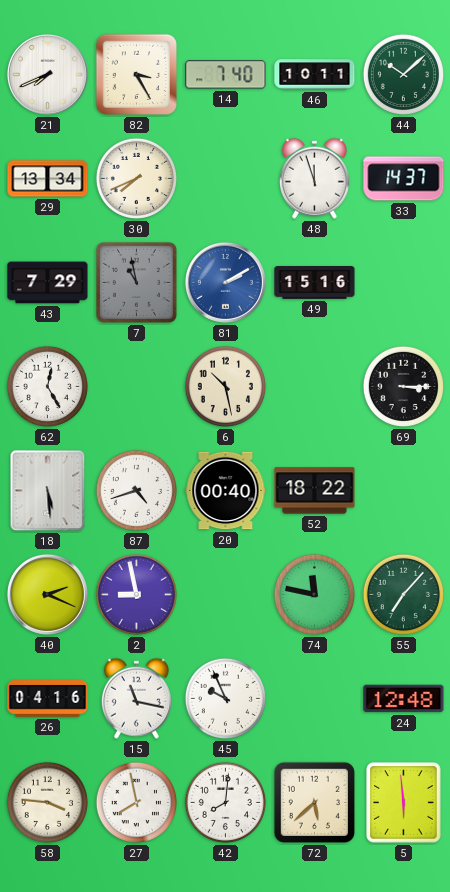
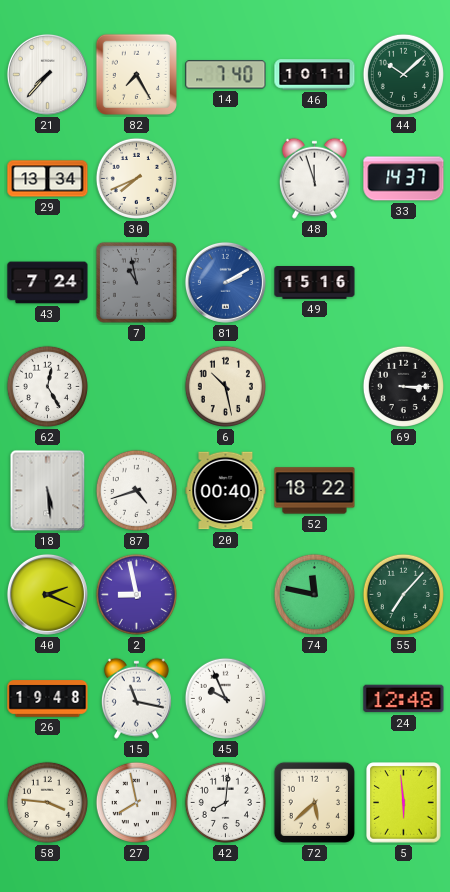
21: 7:41 -> 7:37 (47, 74)
82: 3:25 -> 7:25 (136, 74)
43: 7:29 -> 7:24 (48, 283)
26: 04:16 -> 19:48 (48, 699)
